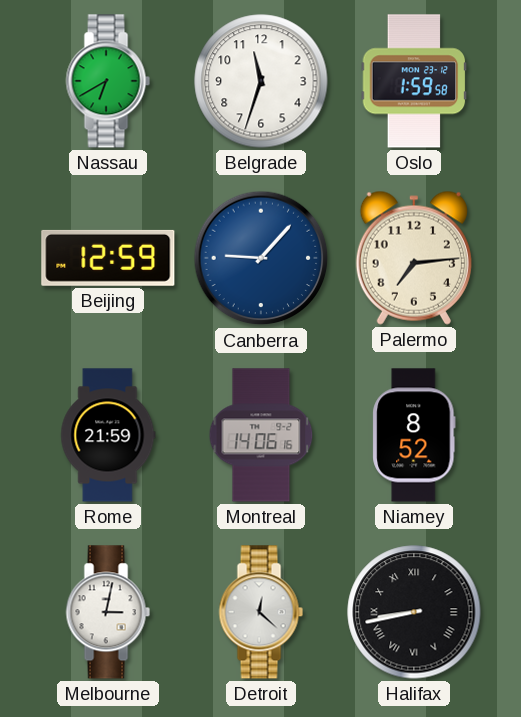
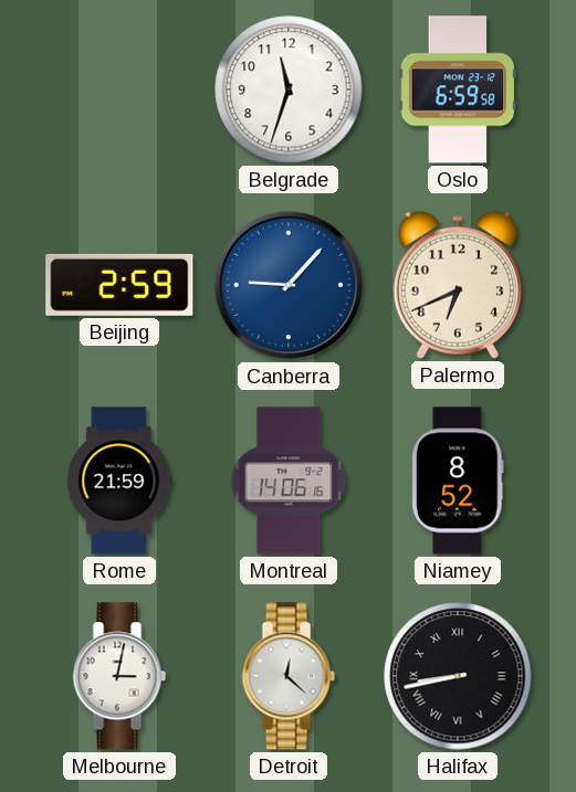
Nassau: 6:40 -> none (108, 81)
Oslo: 1:59 -> 6:59 (458, 89)
Beijing: 12:59 -> 2:59 (119, 285)
Palermo: 7:14 -> 6:41 (458, 285)
